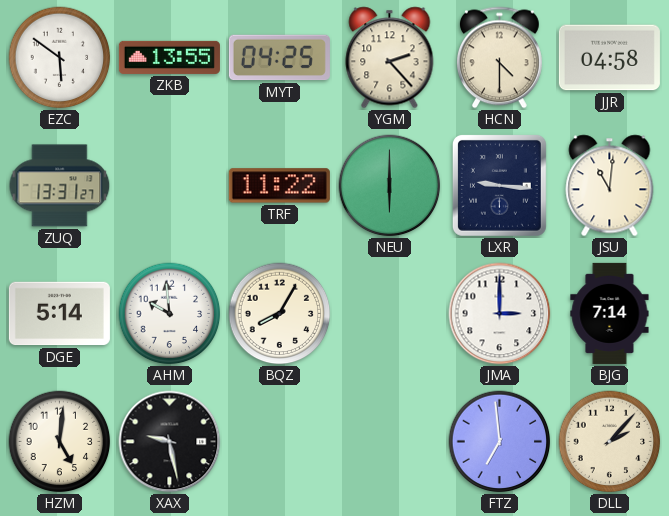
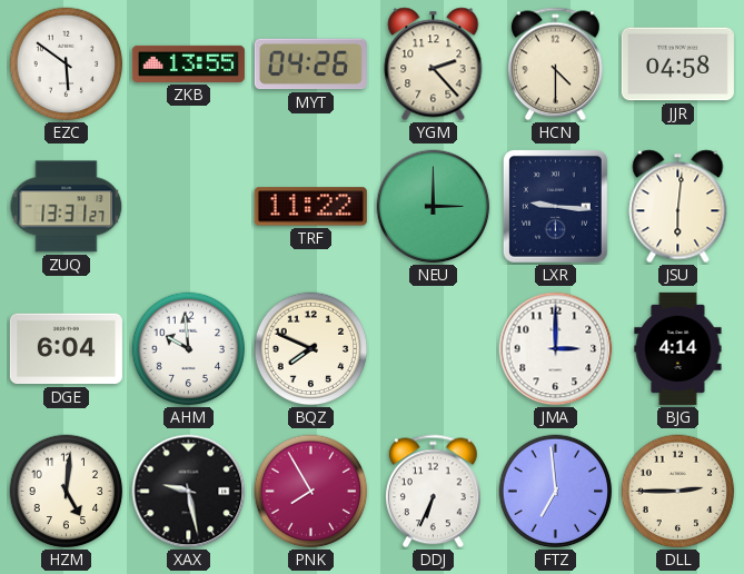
MYT: 04:25 -> 04:26 (310, 65)
NEU: 6:00 -> 3:00 (434, 207)
JSU: 11:01 -> 6:01 (678, 207)
DGE: 5:14 -> 6:04 (66, 349)
BQZ: 8:05 -> 7:49 (311, 349)
BJG: 7:14 -> 4:14 (678, 348)
PNK: none -> 7:55 (311, 492)
DDJ: none -> 6:34 (433, 492)
DLL: 2:07 -> 2:45 (678, 492)
